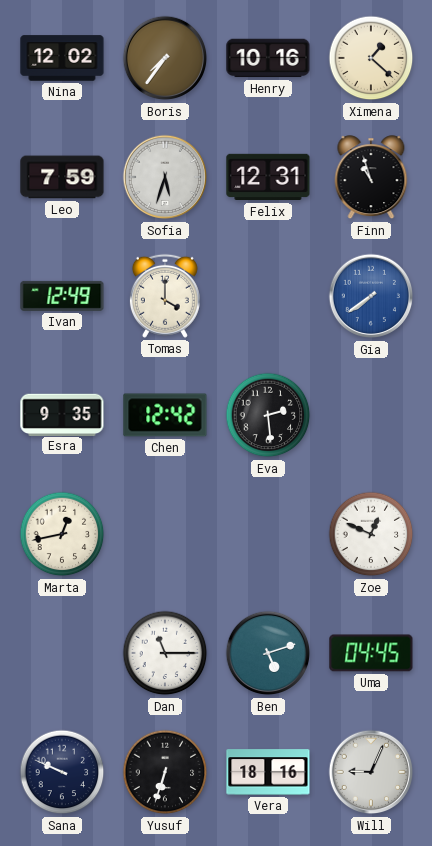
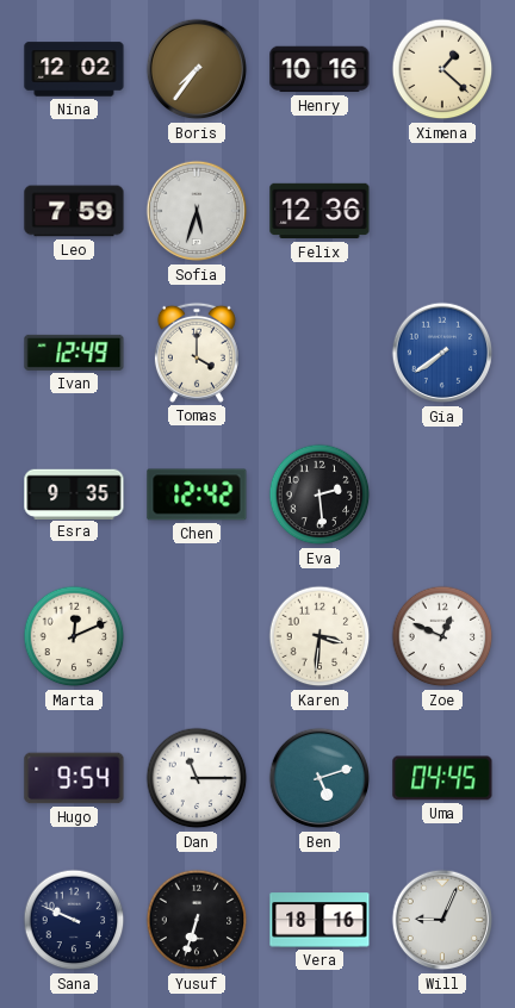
Felix: 12:31 -> 12:36 (319, 211)
Finn: 10:57 -> none (371, 178)
Marta: 12:43 -> 12:11 (74, 636)
Karen: none -> 3:31 (319, 636)
Hugo: none -> 9:54 (74, 778)
